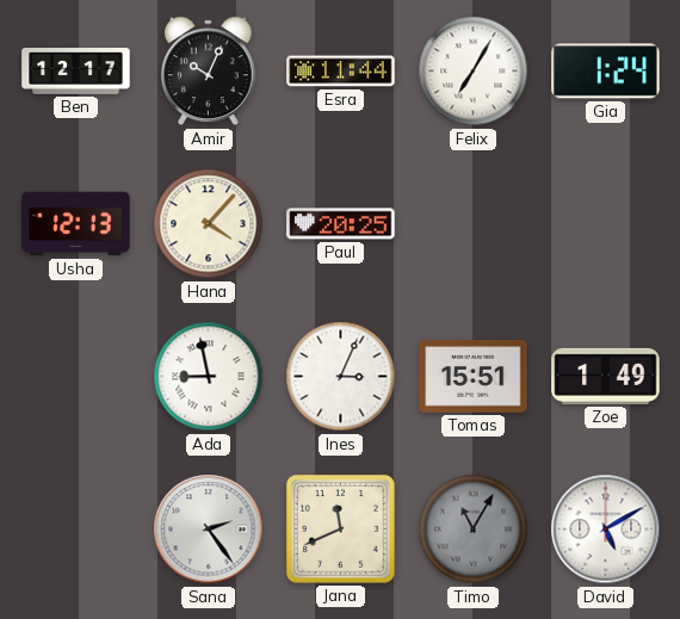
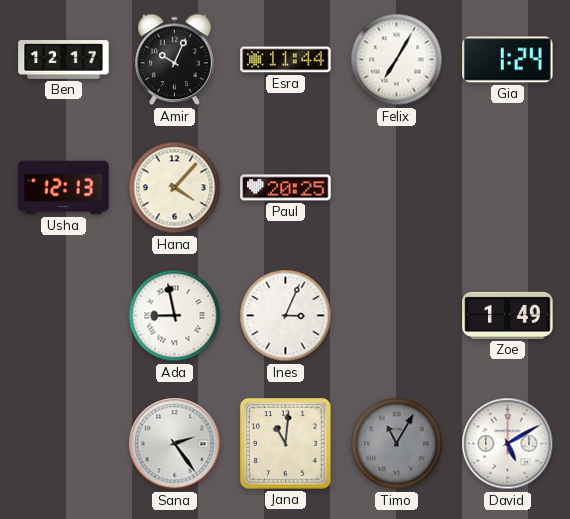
Tomas: 15:51 -> none (474, 377)
Jana: 11:41 -> 11:01 (285, 443)
